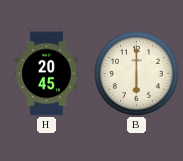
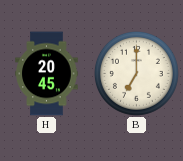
B: 6:00 -> 7:00 (136, 73)
